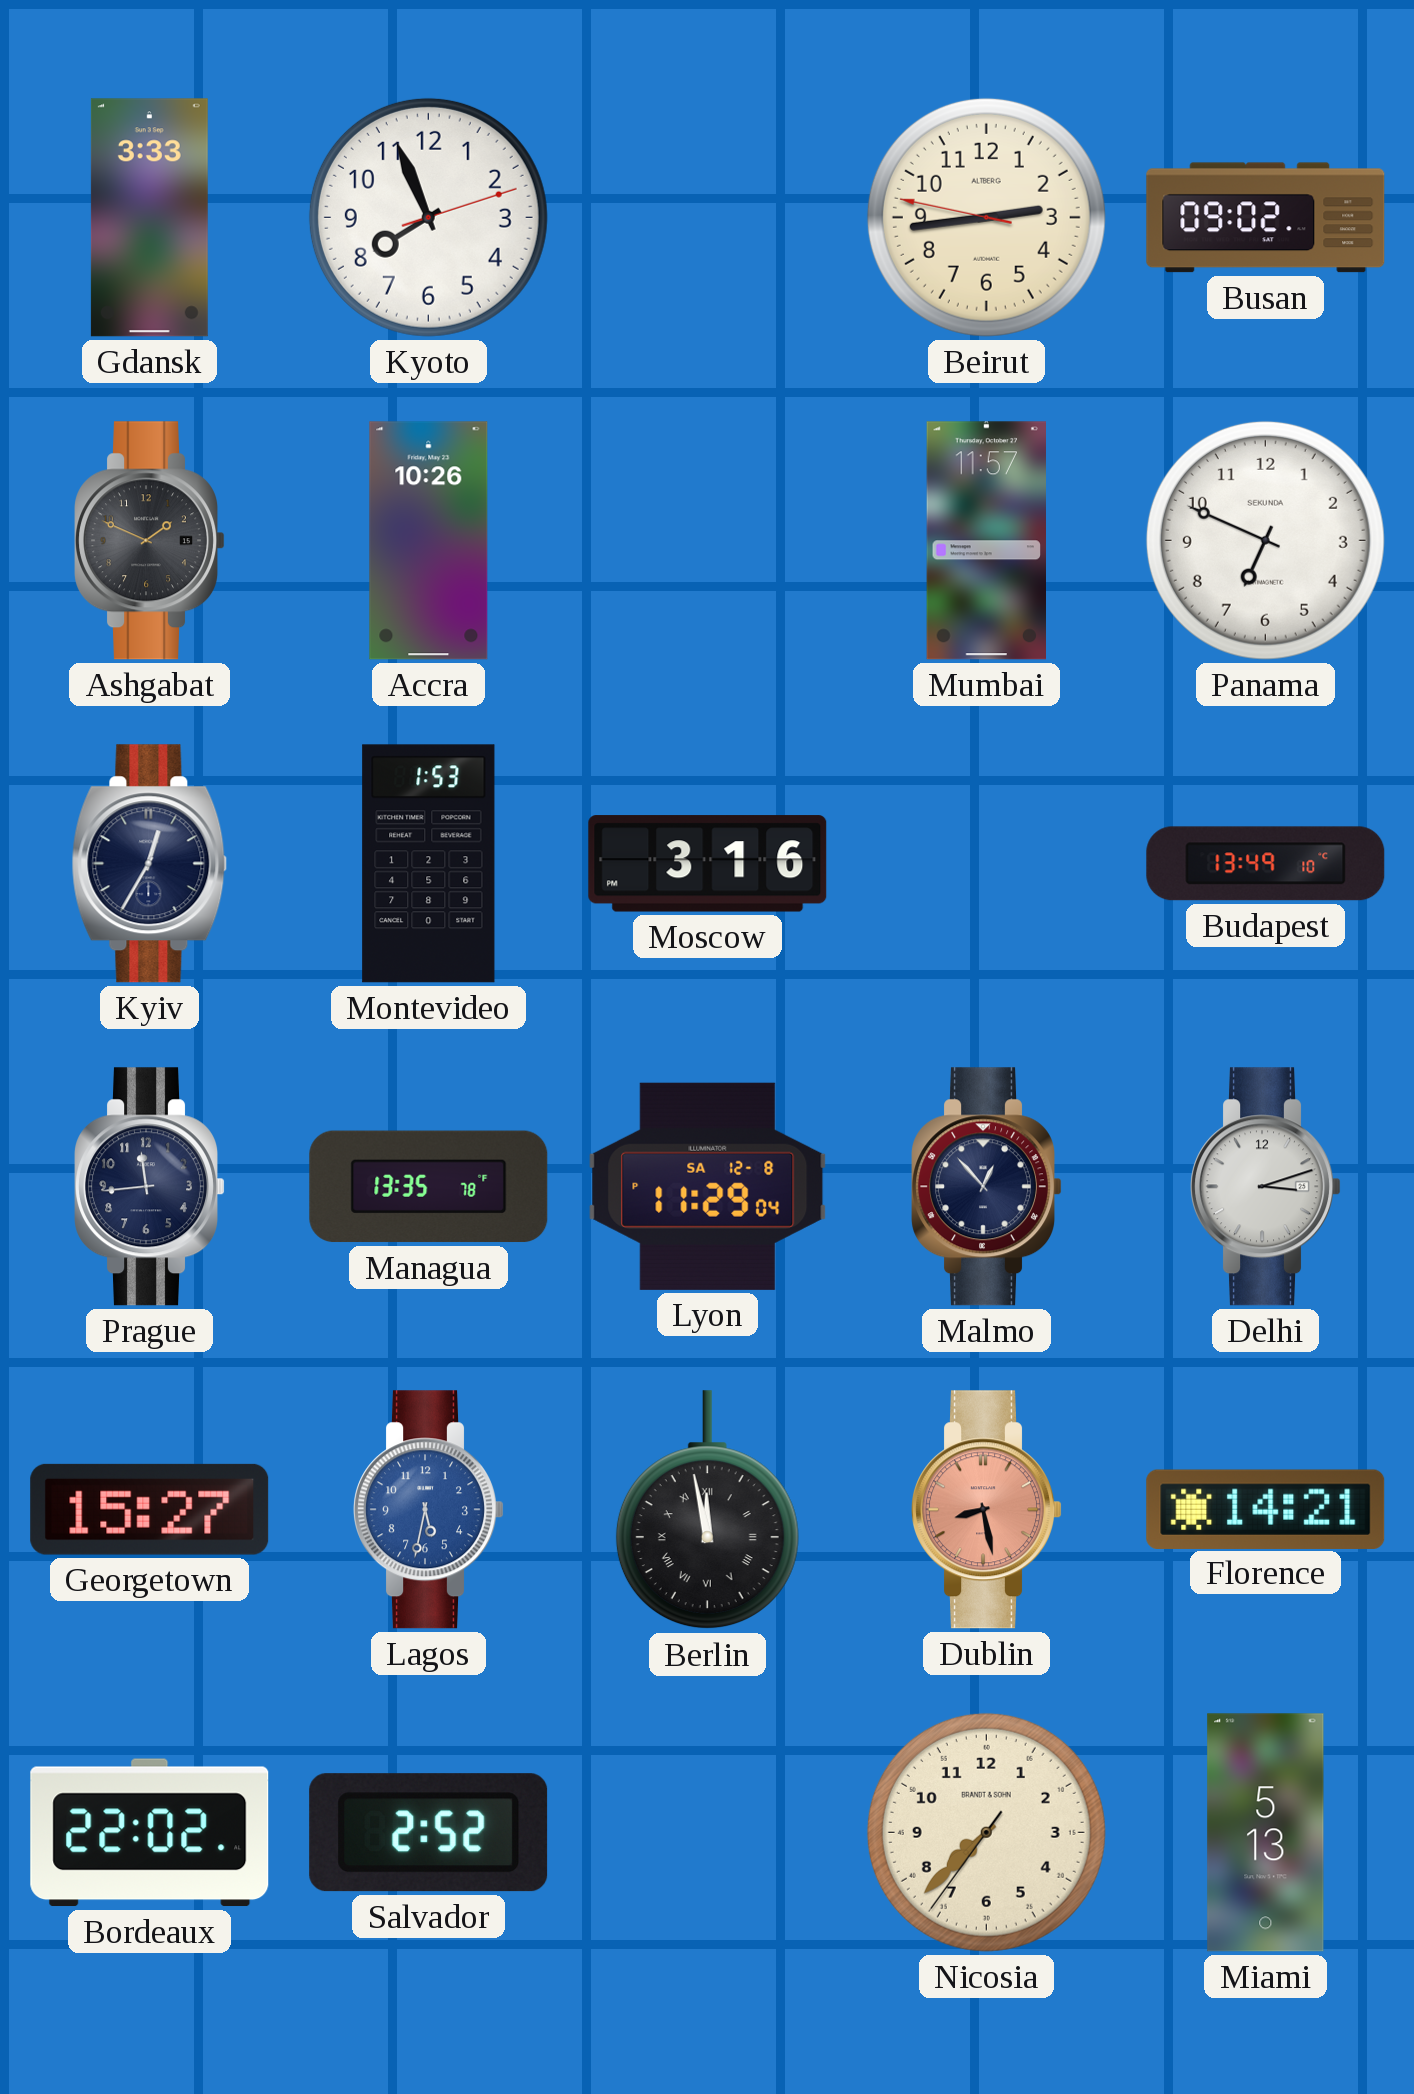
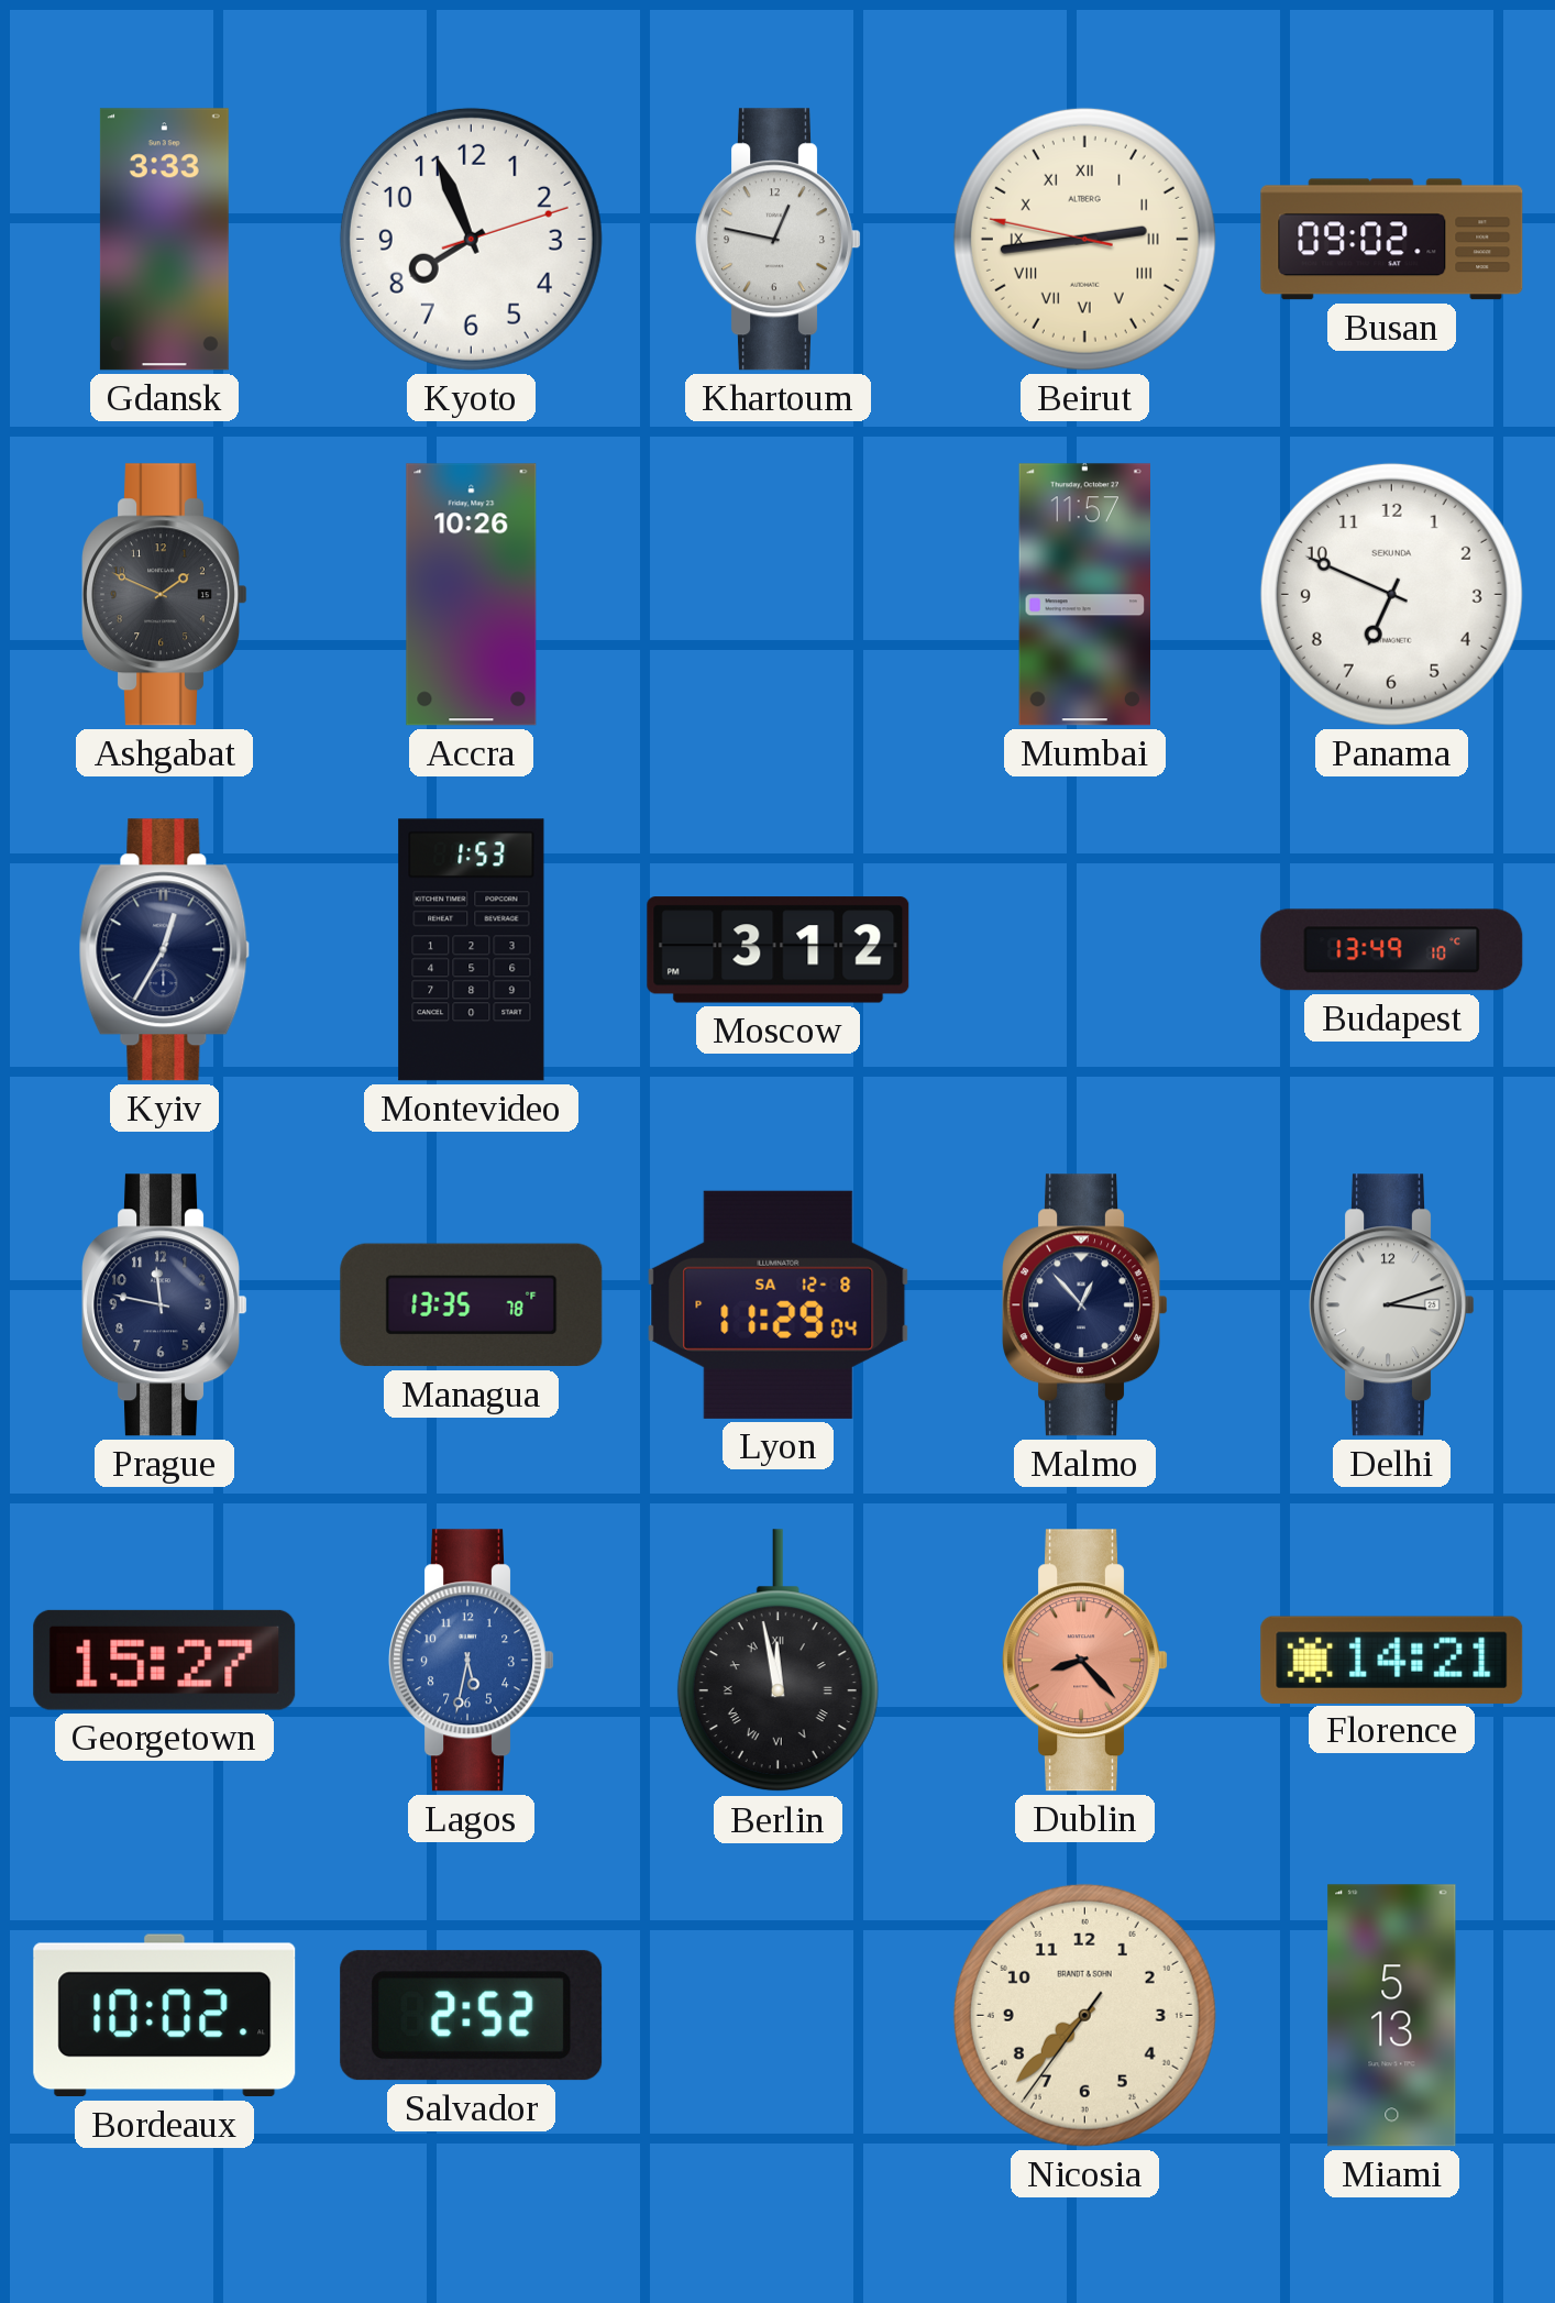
Khartoum: none -> 12:47 (777, 240)
Beirut numerals: Arabic -> Roman (1084, 239)
Moscow: 3:16 -> 3:12 (779, 950)
Prague: 11:44 -> 11:47 (164, 1305)
Dublin: 8:28 -> 8:23 (1084, 1661)
Bordeaux: 22:02 -> 10:02 (165, 2016)
